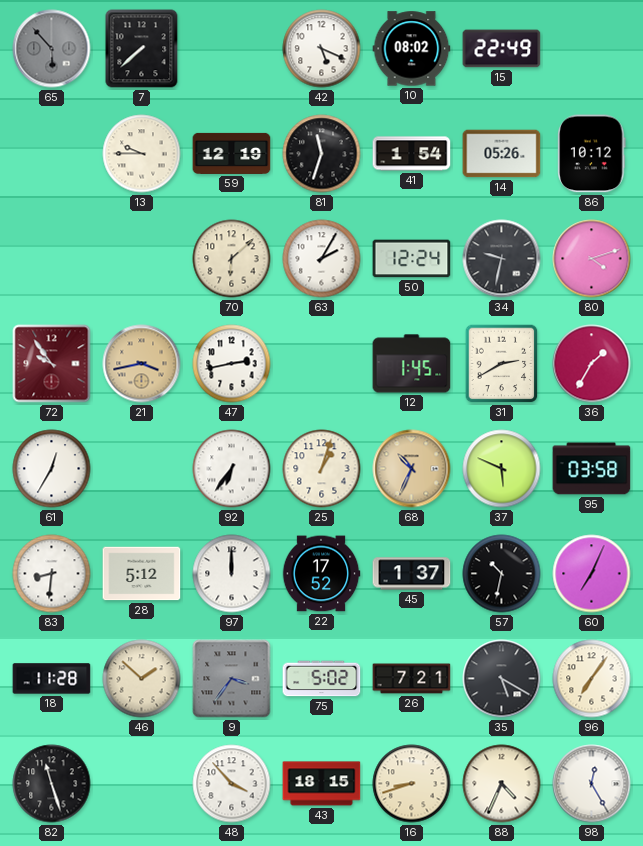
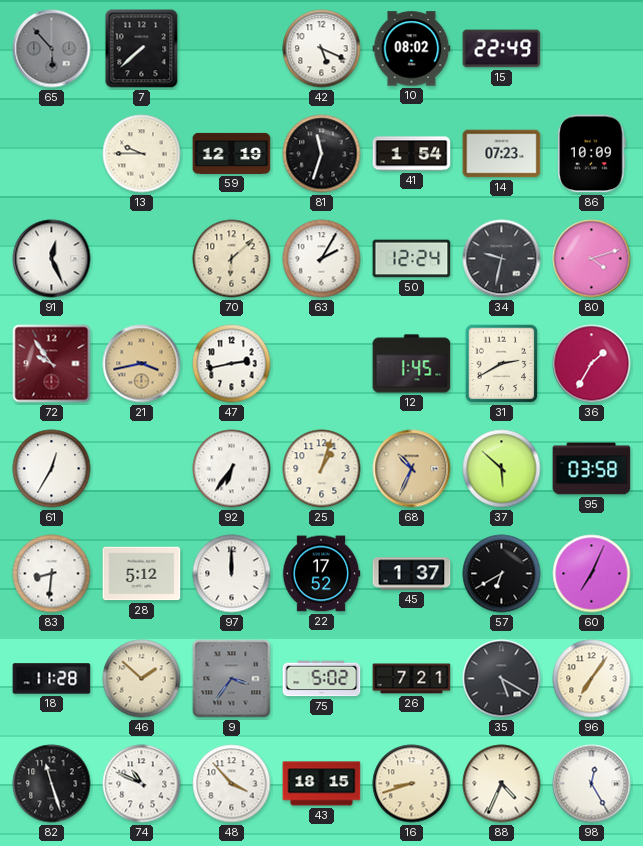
14: 05:26 -> 07:23 (502, 154)
86: 10:12 -> 10:09 (592, 154)
91: none -> 12:26 (52, 259)
37: 5:49 -> 5:52 (502, 469)
57: 10:32 -> 6:40 (502, 574)
74: none -> 10:49 (142, 784)
